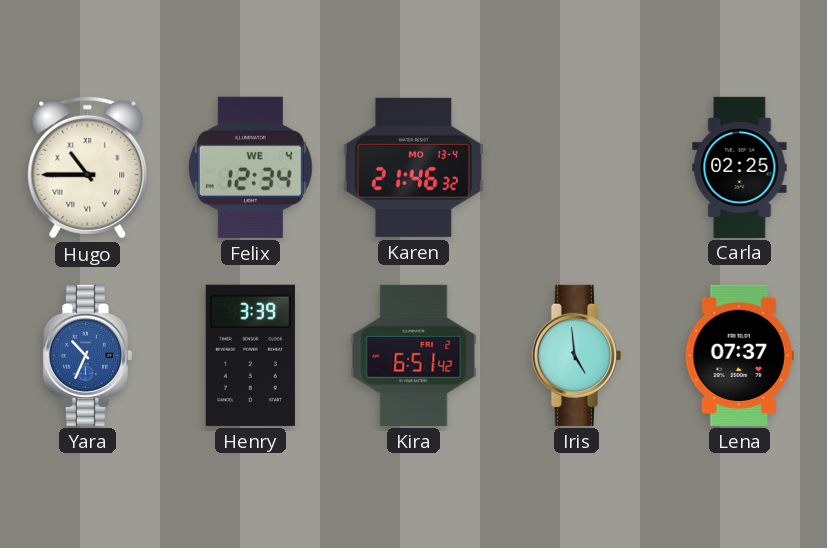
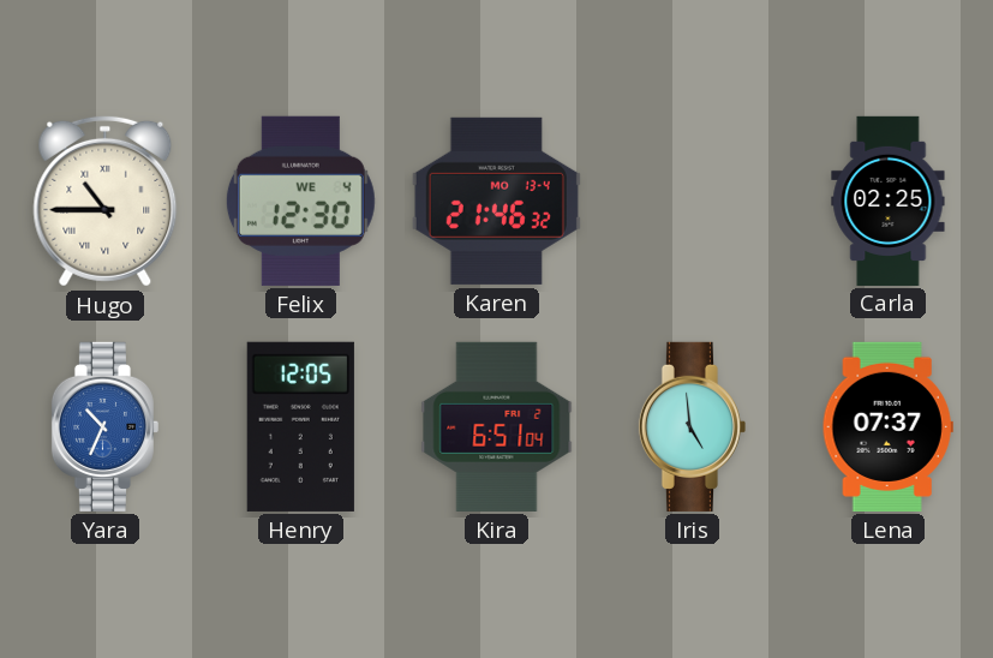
Felix: 12:34 -> 12:30 (300, 201)
Henry: 3:39 -> 12:05 (300, 426)
Kira: 6:51:42 -> 6:51:04 (497, 426)
